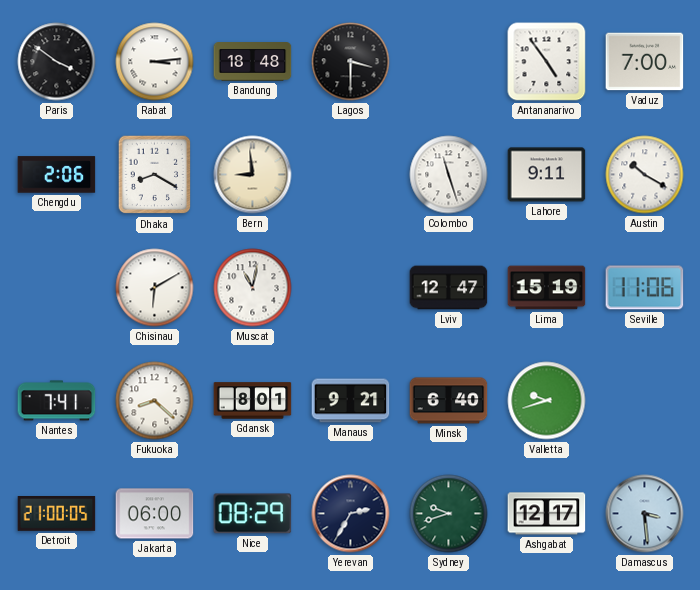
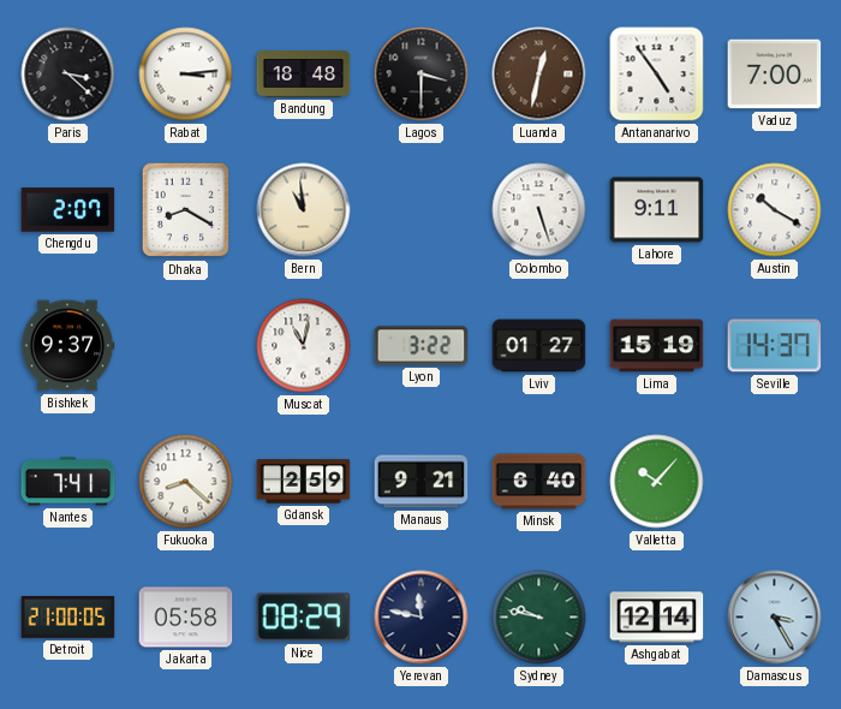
Paris: 3:51 -> 3:22 (68, 75)
Luanda: none -> 12:32 (539, 75)
Chengdu: 2:06 -> 2:07 (68, 210)
Bern: 8:59 -> 10:59 (304, 210)
Colombo: 11:27 -> 5:27 (539, 210)
Bishkek: none -> 9:37 (67, 346)
Chisinau: 6:10 -> none (155, 288)
Lyon: none -> 3:22 (422, 346)
Lviv: 12:47 -> 01:27 (539, 346)
Seville: 11:06 -> 14:37 (775, 346)
Gdansk: 8:01 -> 2:59 (304, 482)
Valletta: 9:42 -> 10:07 (657, 482)
Jakarta: 06:00 -> 05:58 (186, 618)
Yerevan: 2:35 -> 11:47 (422, 618)
Sydney: 9:42 -> 9:47 (539, 618)
Ashgabat: 12:17 -> 12:14 (657, 618)
Damascus: 3:29 -> 3:25 (775, 618)
